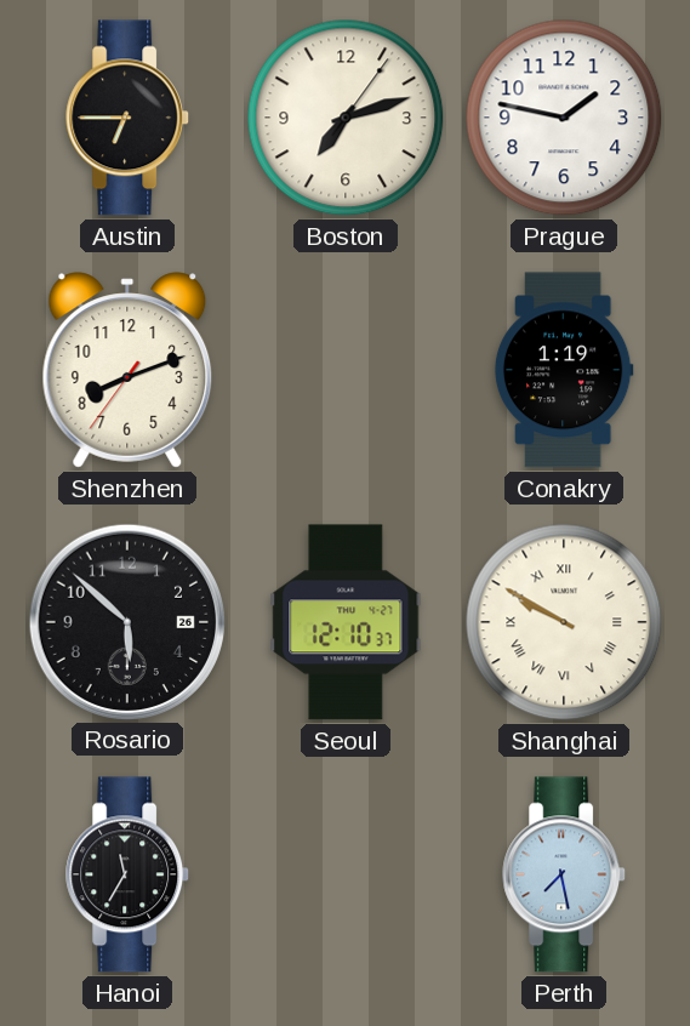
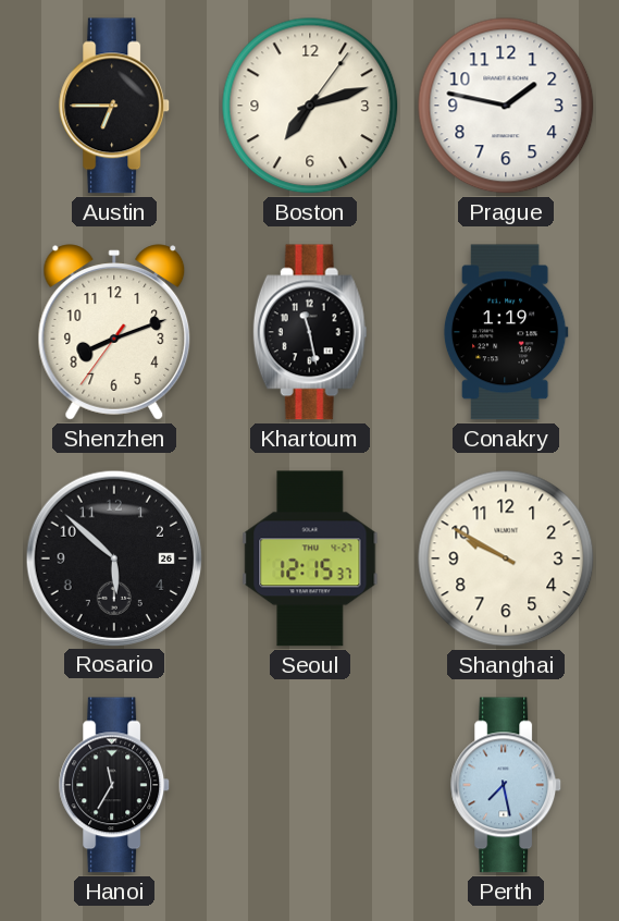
Khartoum: none -> 11:28 (310, 332)
Seoul: 12:10 -> 12:15 (310, 558)
Shanghai numerals: Roman -> Arabic (506, 558)
